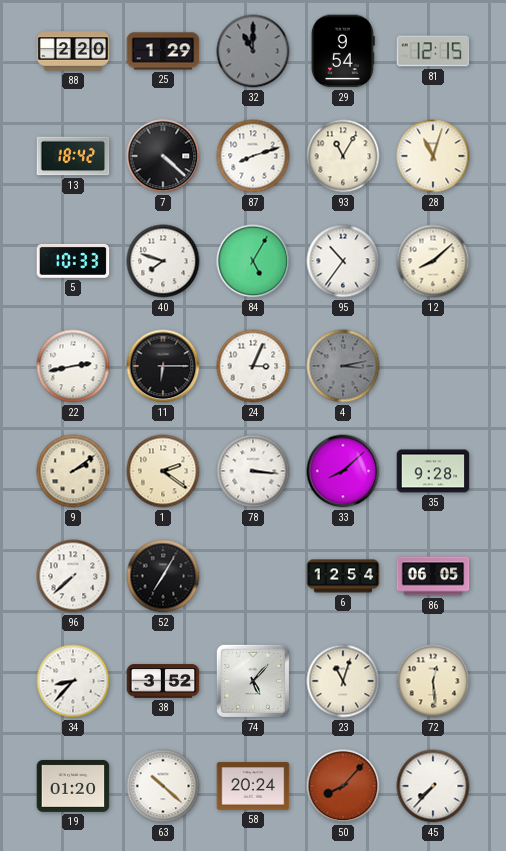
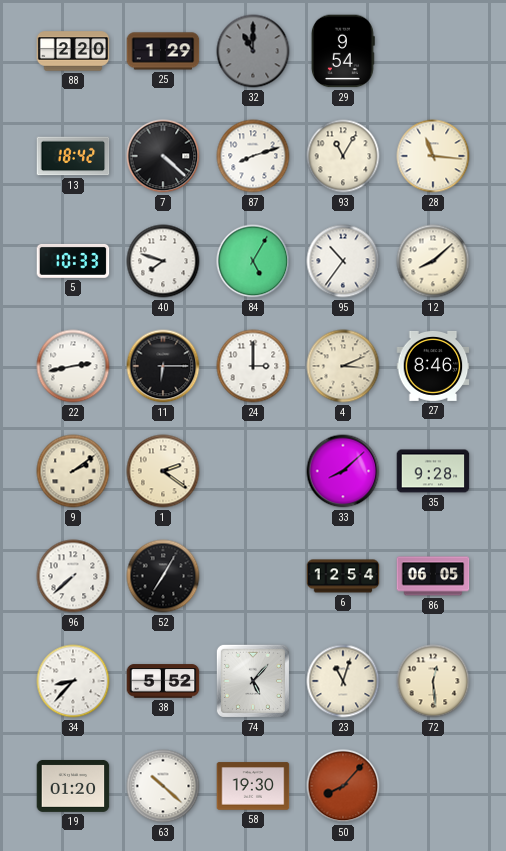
81: 12:15 -> none (433, 51)
28: 11:03 -> 11:16 (433, 156)
24: 3:04 -> 3:00 (253, 366)
4: 3:13 -> 3:11 (343, 366)
4 dial: grey -> cream (343, 366)
27: none -> 8:46 (433, 366)
78: 3:16 -> none (253, 471)
38: 3:52 -> 5:52 (163, 681)
58: 20:24 -> 19:30 (253, 786)
45: 7:37 -> none (433, 786)
